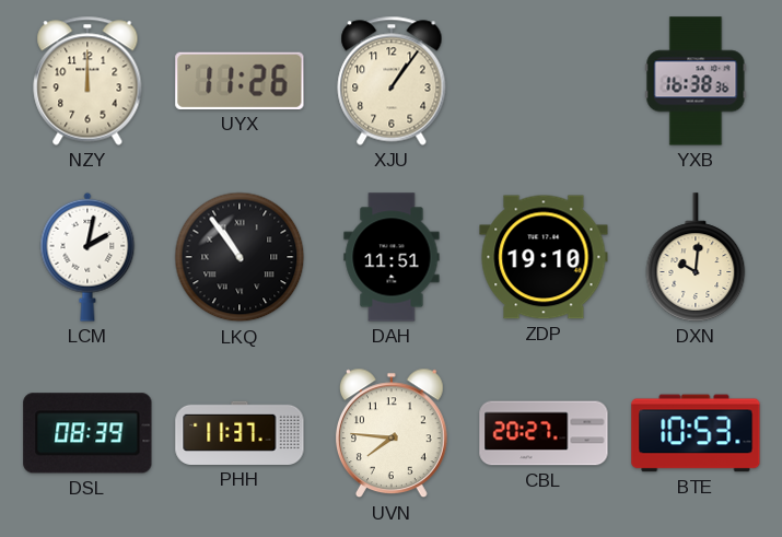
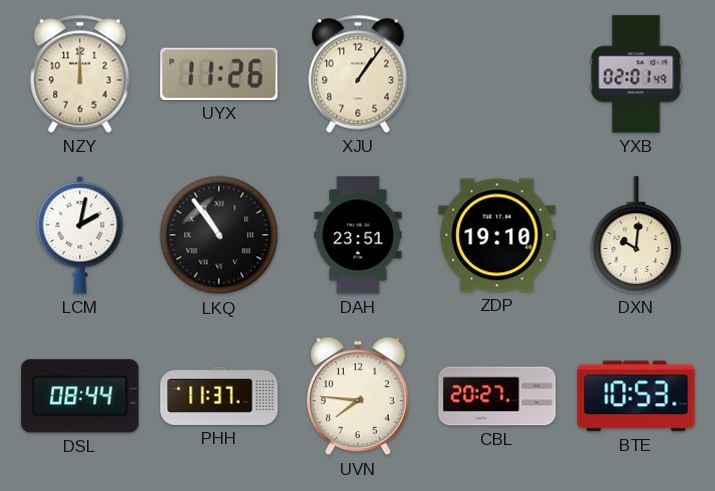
YXB: 16:38 -> 02:01 (636, 74)
DAH: 11:51 -> 23:51 (358, 235)
DSL: 08:39 -> 08:44 (80, 396)
